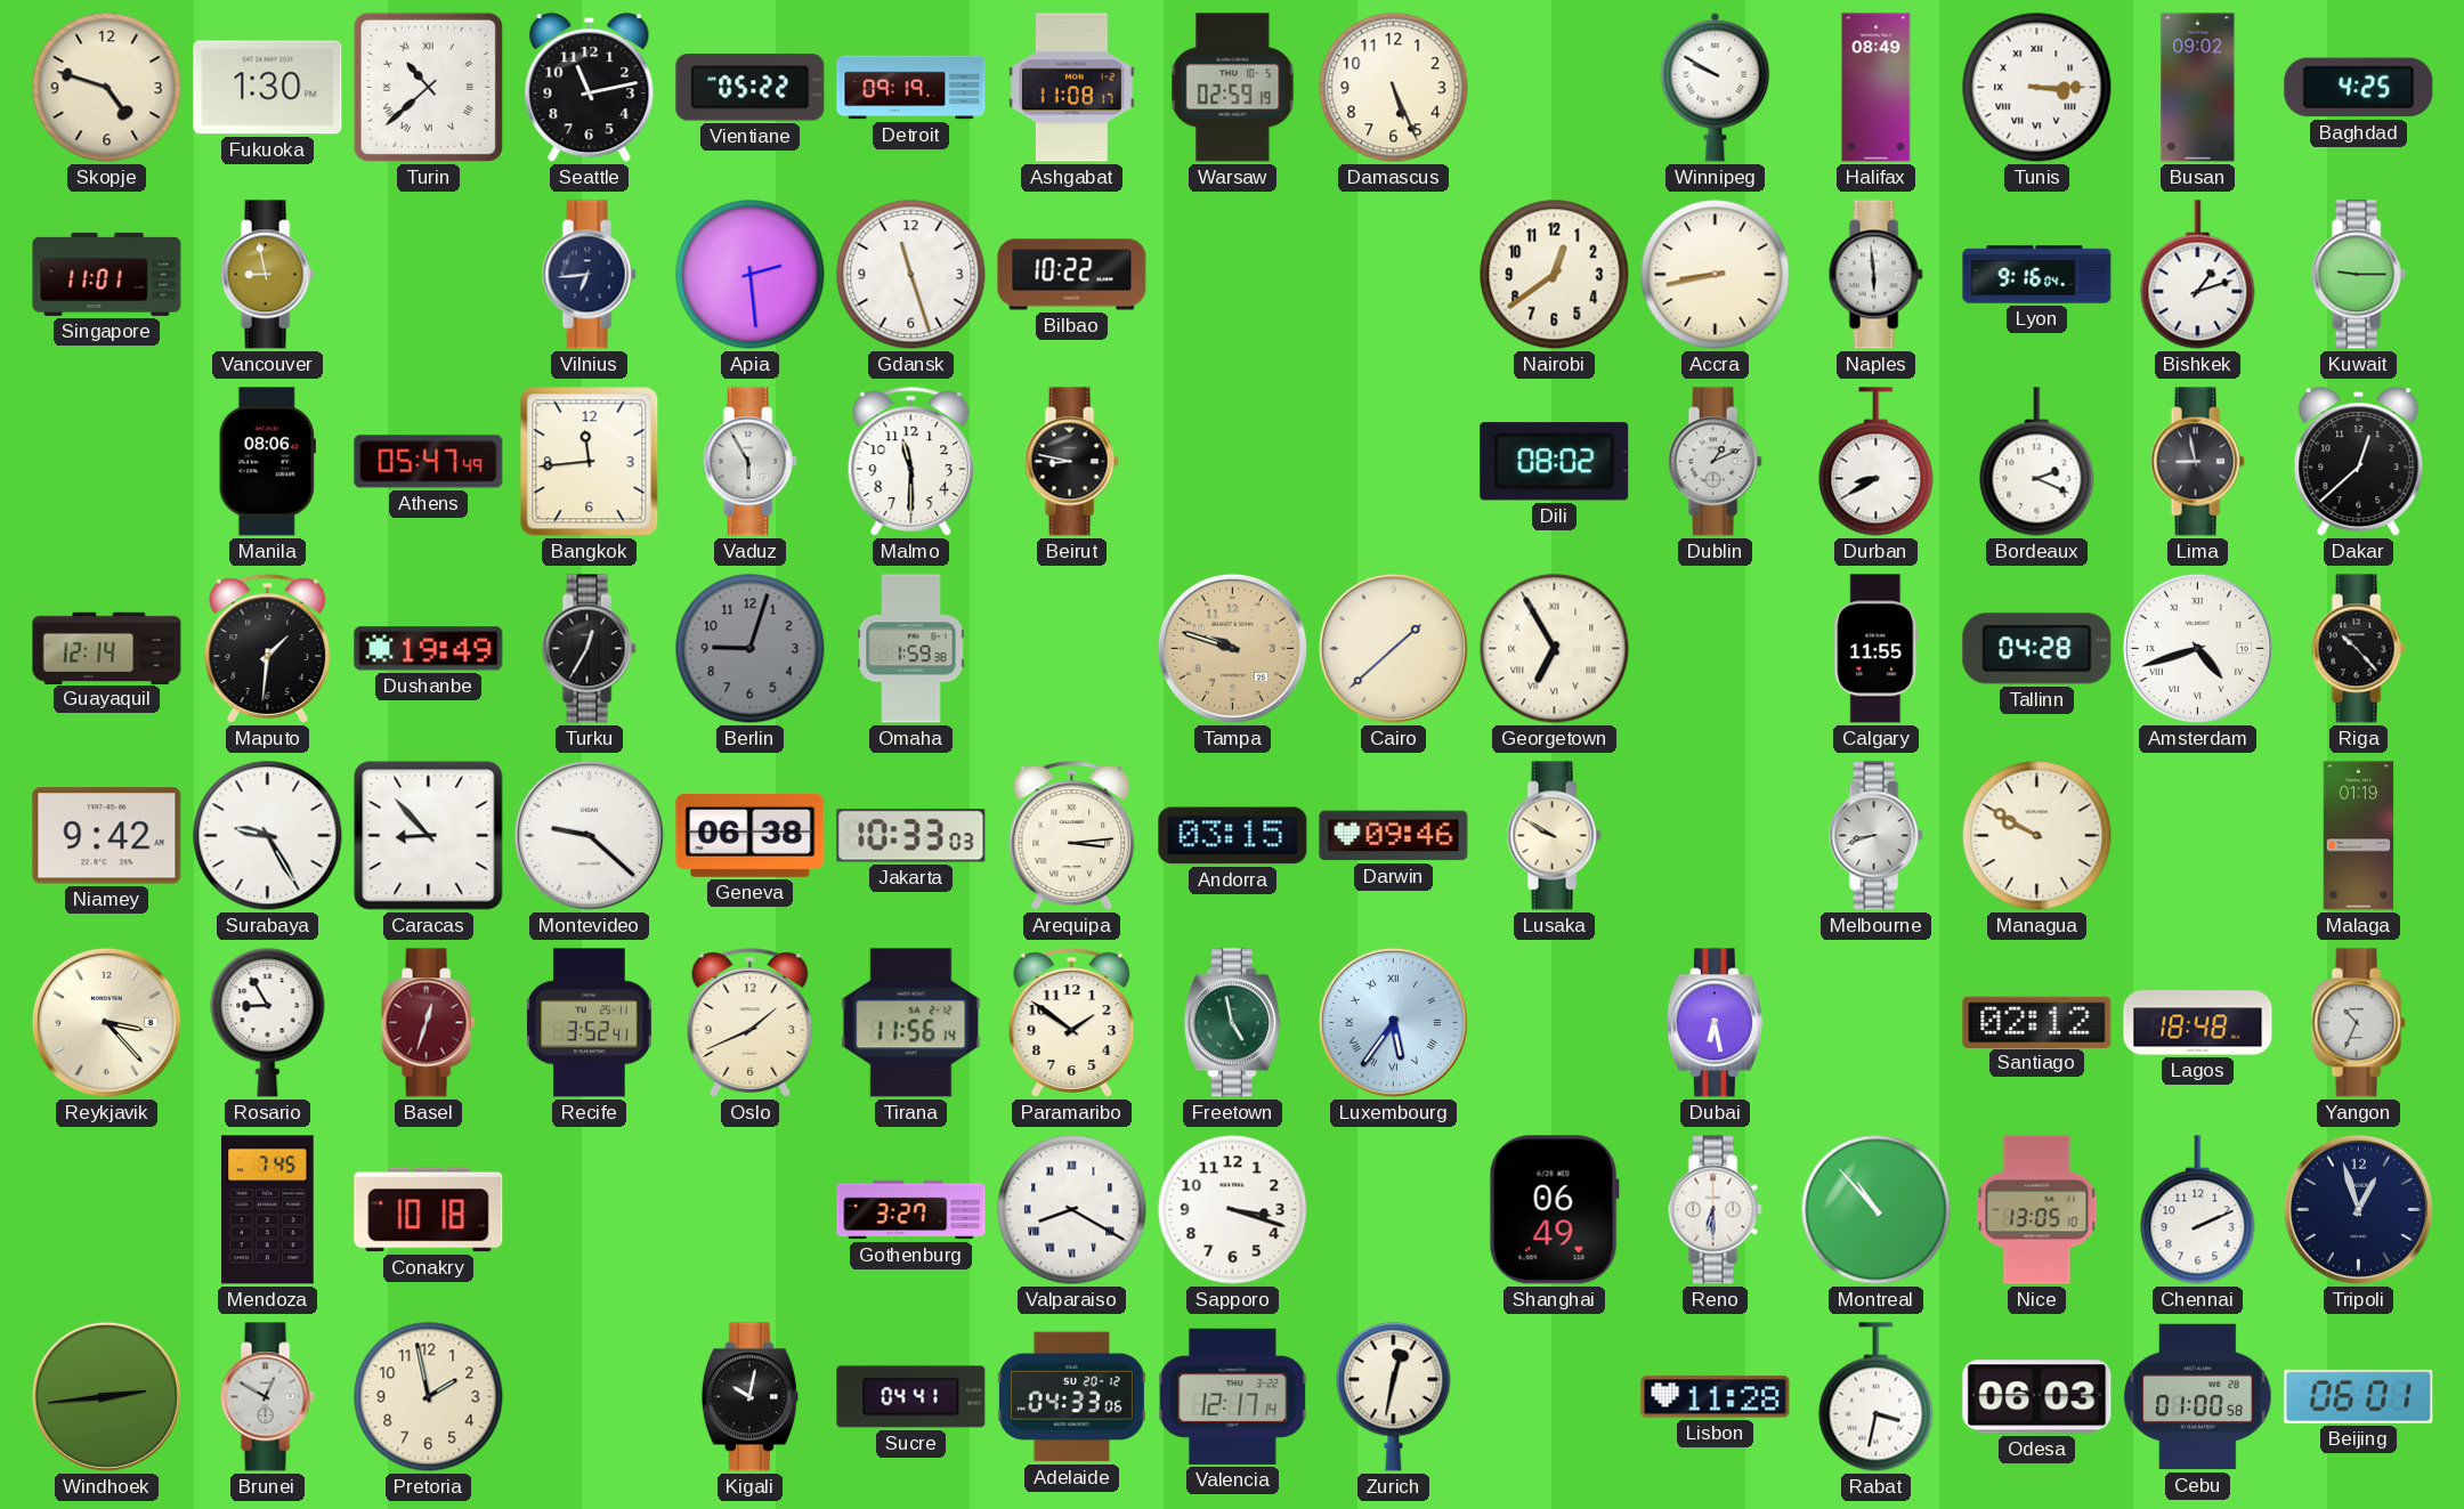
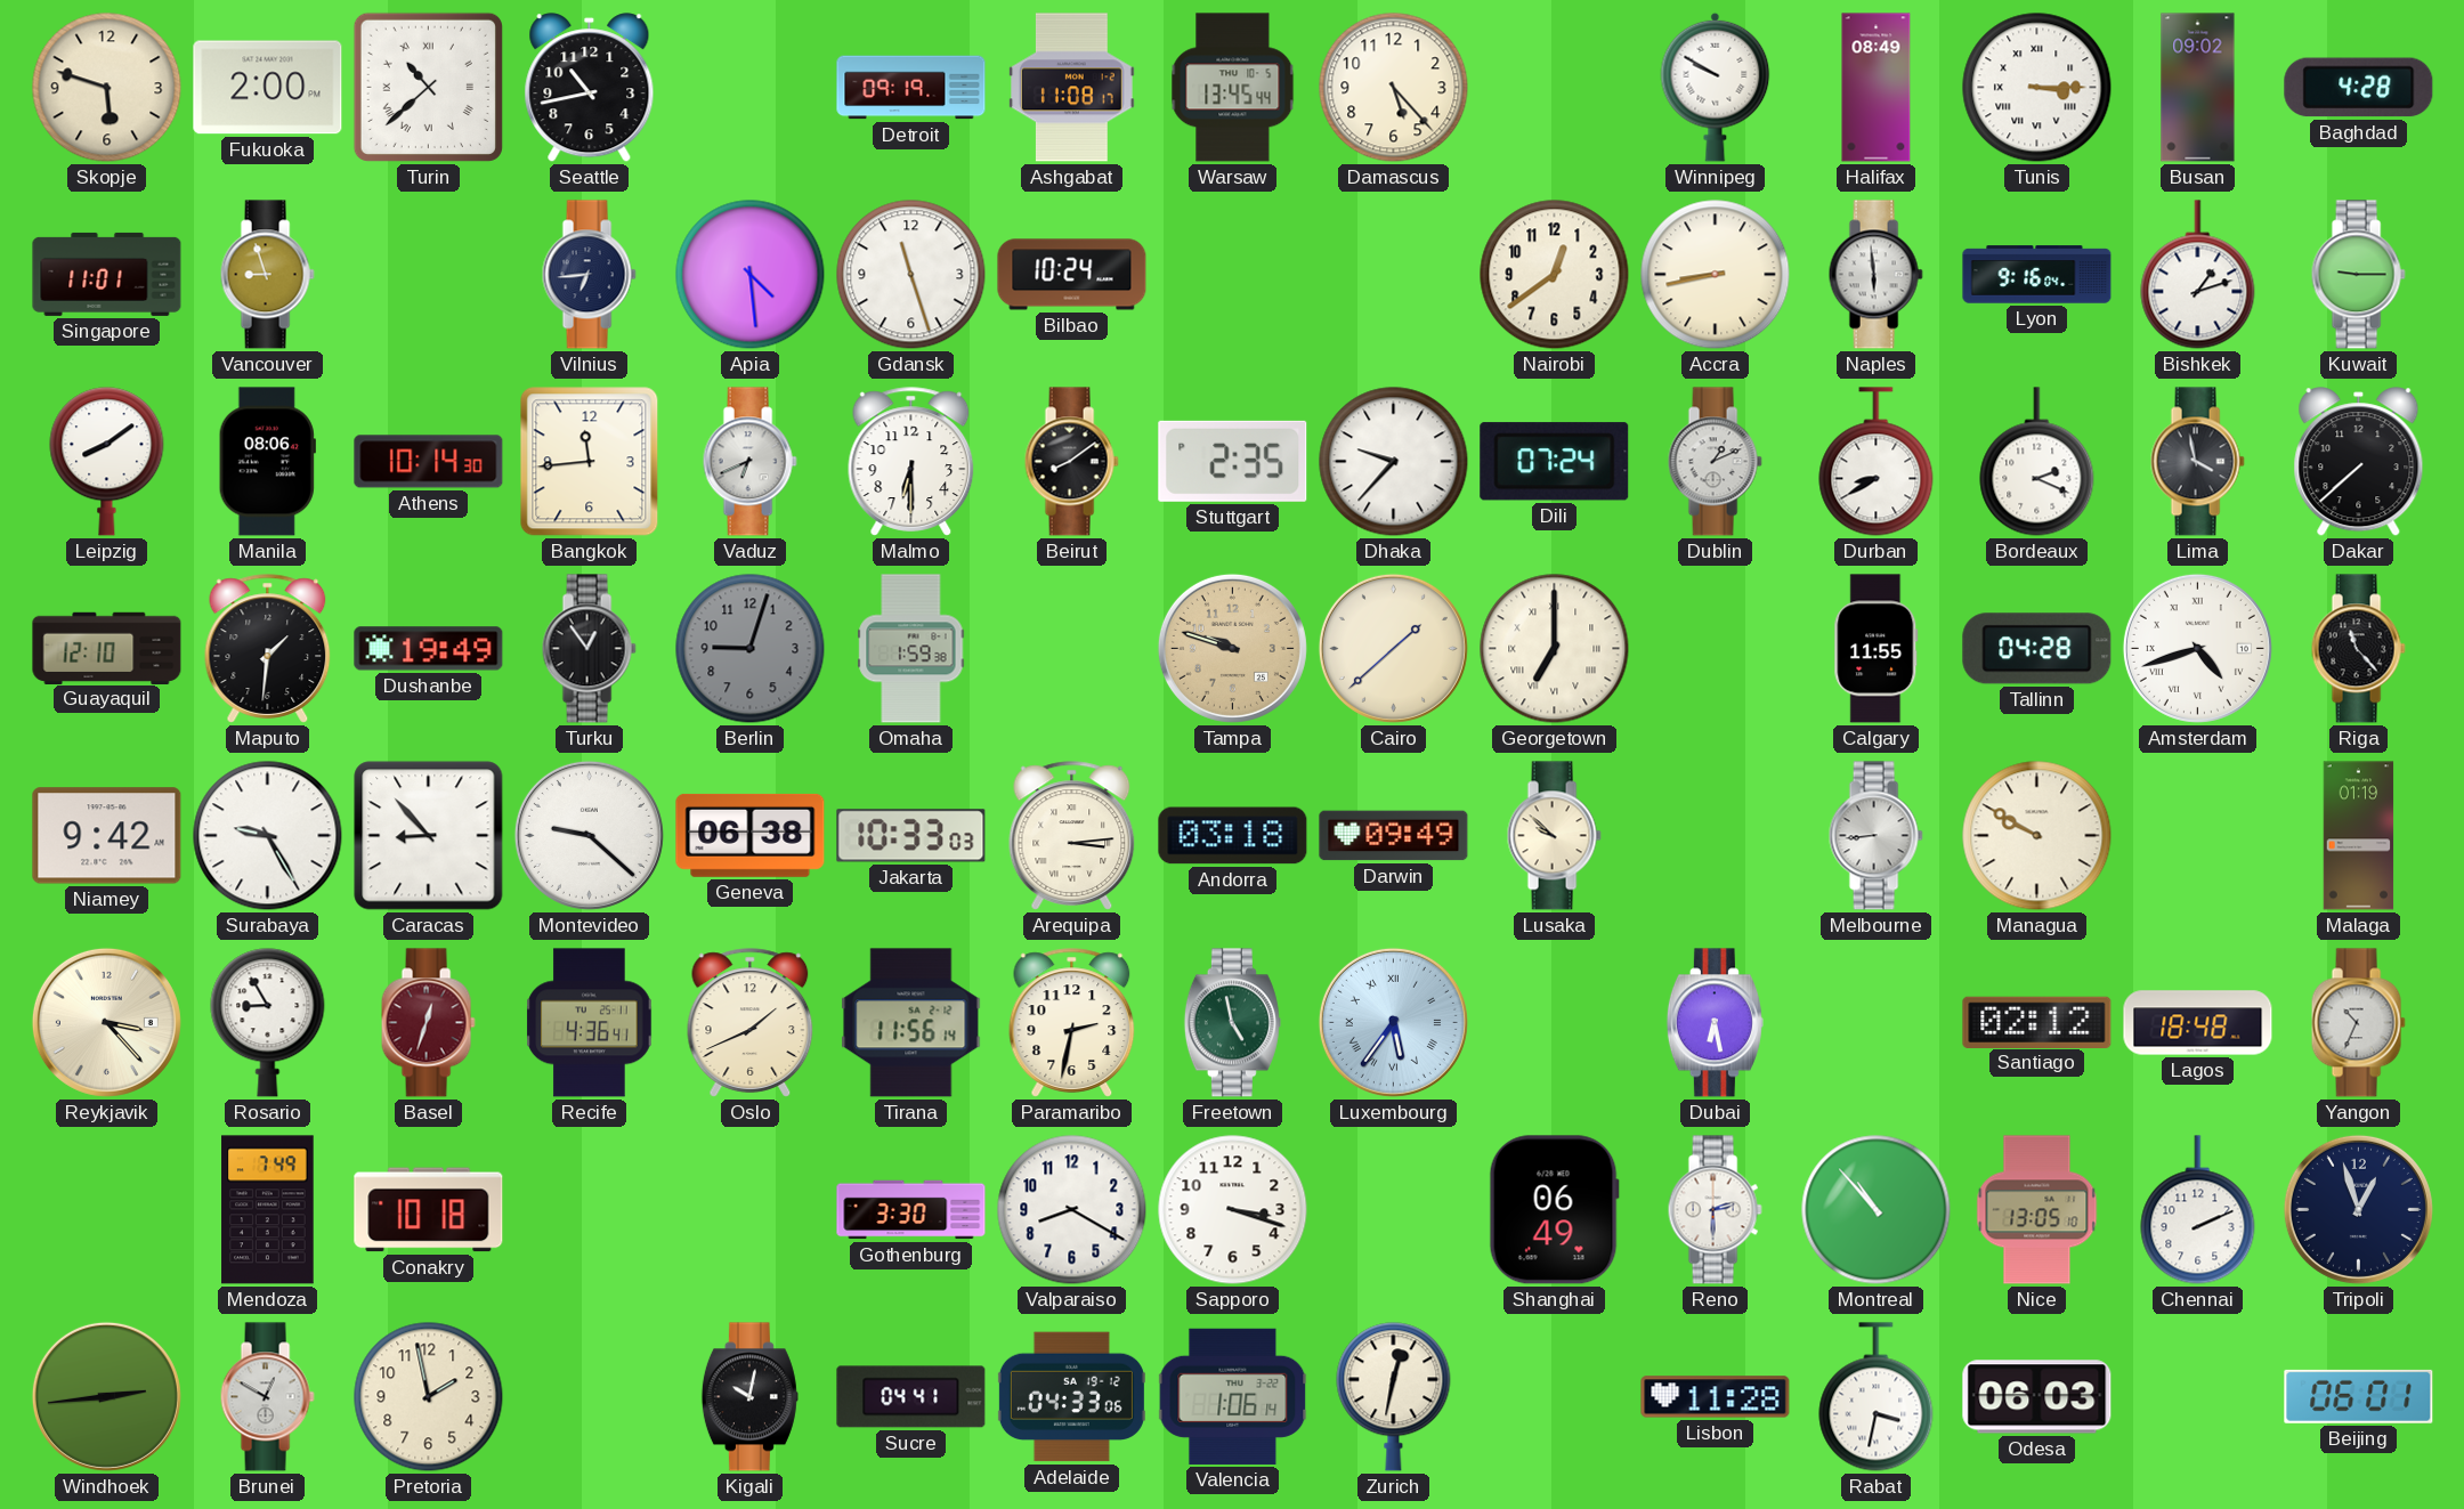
Skopje: 4:48 -> 5:48 (107, 88)
Fukuoka: 1:30 -> 2:00 (268, 88)
Seattle: 11:13 -> 10:43 (590, 88)
Vientiane: 05:22 -> none (751, 88)
Warsaw: 02:59 -> 13:45 (1233, 88)
Damascus: 5:26 -> 5:23 (1394, 88)
Baghdad: 4:25 -> 4:28 (2359, 88)
Vancouver: 8:58 -> 8:57 (267, 275)
Apia: 2:29 -> 4:29 (751, 275)
Bilbao: 10:22 -> 10:24 (1072, 275)
Leipzig: none -> 8:09 (107, 462)
Athens: 05:47 -> 10:14 (429, 462)
Vaduz: 5:55 -> 6:41 (749, 462)
Malmo: 11:30 -> 6:30 (911, 462)
Beirut: 8:47 -> 8:09 (1071, 462)
Stuttgart: none -> 2:35 (1233, 461)
Dhaka: none -> 9:37 (1394, 462)
Dili: 08:02 -> 07:24 (1555, 462)
Lima: 8:58 -> 3:58 (2197, 462)
Dakar: 12:38 -> 7:38 (2359, 462)
Guayaquil: 12:14 -> 12:10 (107, 648)
Turku: 12:35 -> 12:54 (589, 649)
Georgetown: 6:55 -> 7:00 (1555, 649)
Riga: 10:23 -> 11:23 (2358, 649)
Andorra: 03:15 -> 03:18 (1233, 836)
Darwin: 09:46 -> 09:49 (1394, 836)
Lusaka: 9:50 -> 9:52 (1554, 836)
Melbourne: 8:42 -> 8:44 (1875, 836)
Recife: 3:52 -> 4:36 (590, 1023)
Paramaribo: 1:51 -> 2:32 (1072, 1023)
Mendoza: 7:45 -> 7:49 (268, 1210)
Gothenburg: 3:27 -> 3:30 (911, 1210)
Valparaiso numerals: Roman -> Arabic (1072, 1210)
Reno: 6:30 -> 2:30 (1715, 1210)
Adelaide date: SU 20-12 -> SA 19-12 (1071, 1397)
Valencia: 12:17 -> 1:06 (1233, 1396)
Cebu: 01:00 -> none (2198, 1397)
